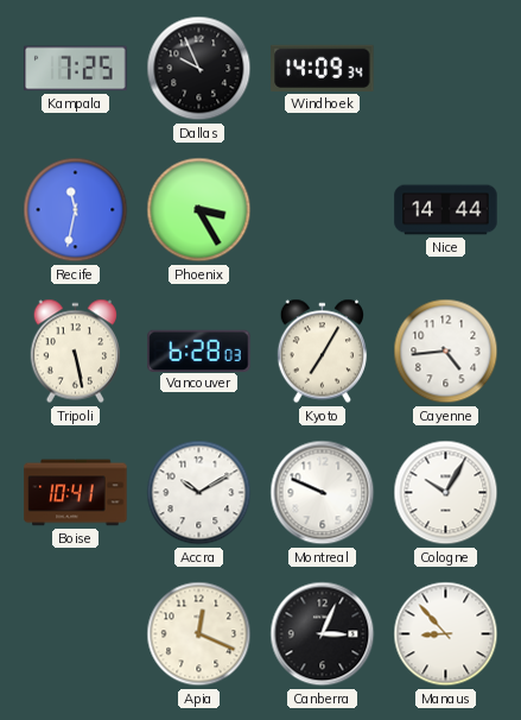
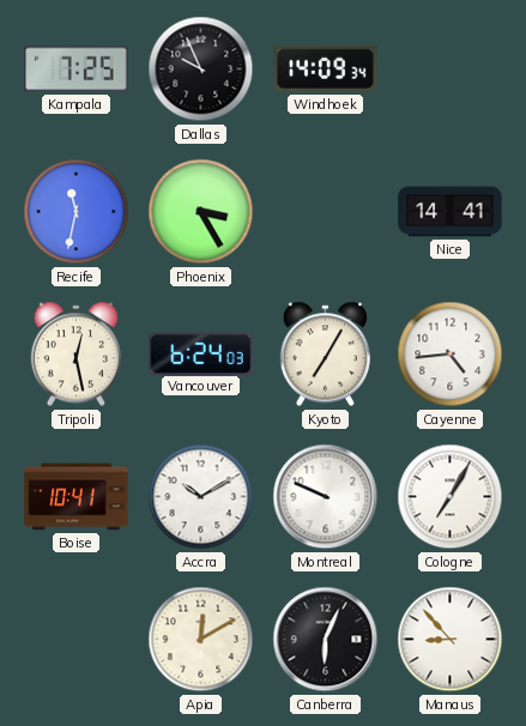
Nice: 14:44 -> 14:41 (451, 212)
Tripoli: 5:28 -> 12:28 (75, 355)
Vancouver: 6:28 -> 6:24 (201, 353)
Cologne: 10:05 -> 7:05 (451, 497)
Apia: 12:19 -> 12:10 (201, 640)
Canberra: 3:04 -> 6:04 (326, 640)
